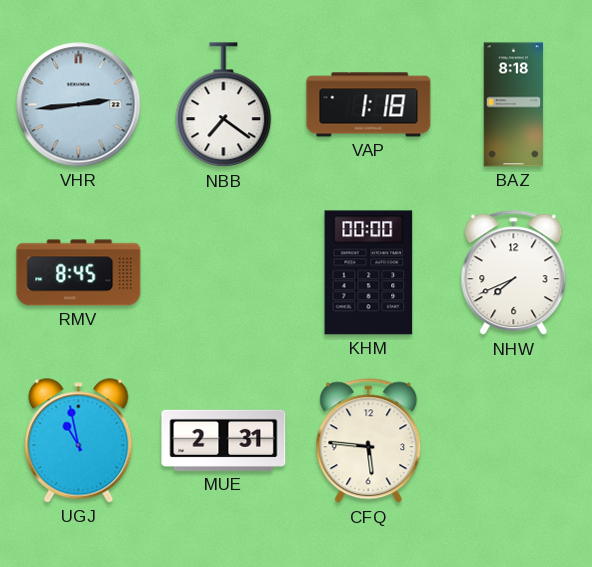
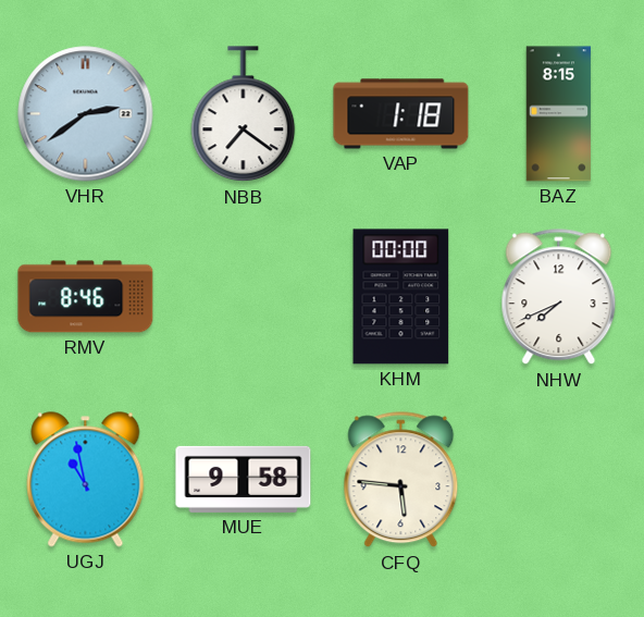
VHR: 2:44 -> 2:39 (86, 114)
BAZ: 8:18 -> 8:15 (559, 114)
RMV: 8:45 -> 8:46 (86, 297)
MUE: 2:31 -> 9:58 (244, 479)
